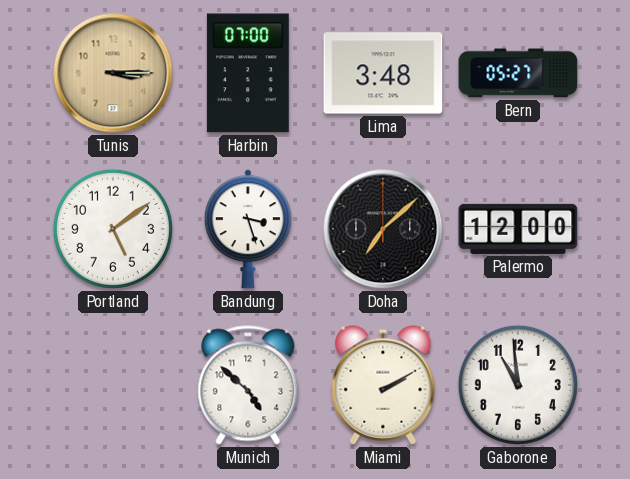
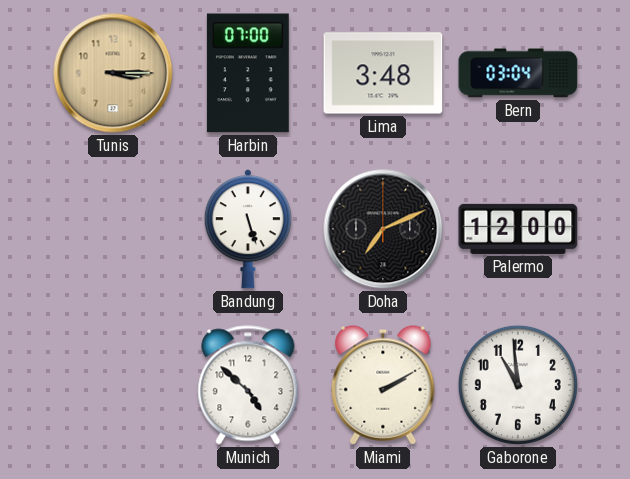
Bern: 05:27 -> 03:04 (518, 73)
Portland: 5:09 -> none (113, 229)
Bandung: 3:27 -> 5:27 (248, 229)
Doha: 7:08 -> 7:11 (383, 229)
